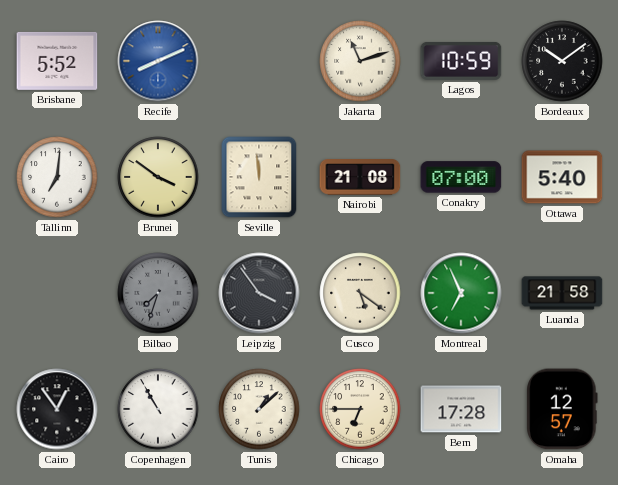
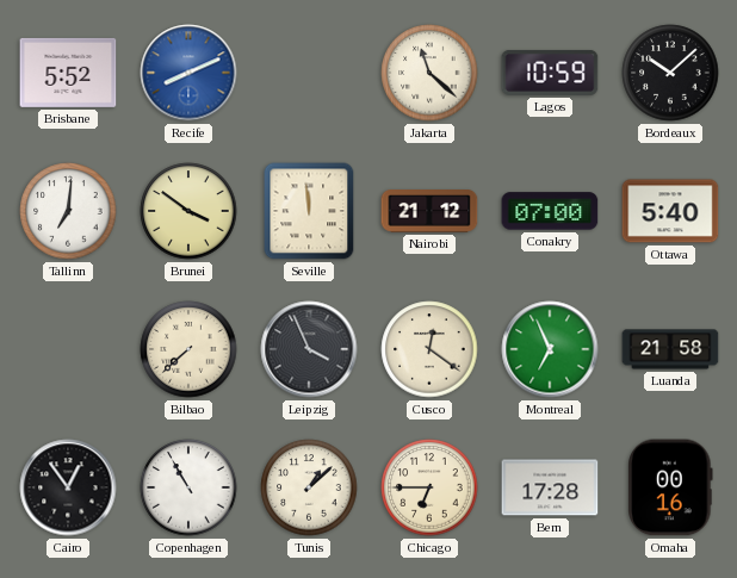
Jakarta: 11:12 -> 11:22 (429, 73)
Bordeaux: 10:09 -> 10:08 (670, 73)
Nairobi: 21:08 -> 21:12 (429, 212)
Bilbao: 7:33 -> 7:38 (188, 349)
Bilbao dial: grey -> cream (188, 349)
Leipzig: 3:54 -> 3:56 (309, 349)
Cusco: 5:21 -> 12:21 (429, 349)
Omaha: 12:57 -> 00:16 (670, 487)
